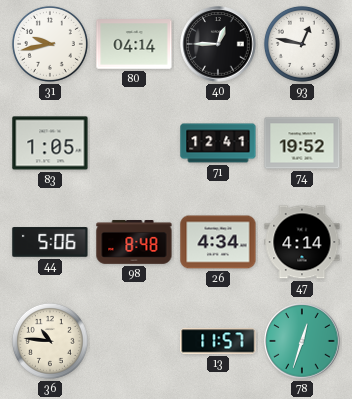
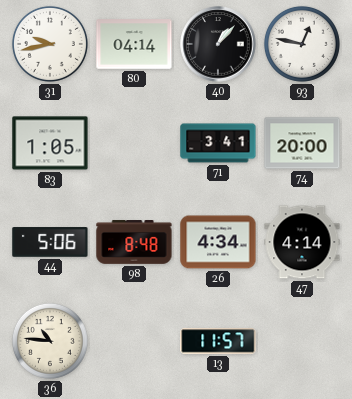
40: 12:45 -> 1:07 (218, 44)
71: 12:41 -> 3:41 (218, 143)
74: 19:52 -> 20:00 (302, 143)
78: 12:33 -> none (302, 341)
